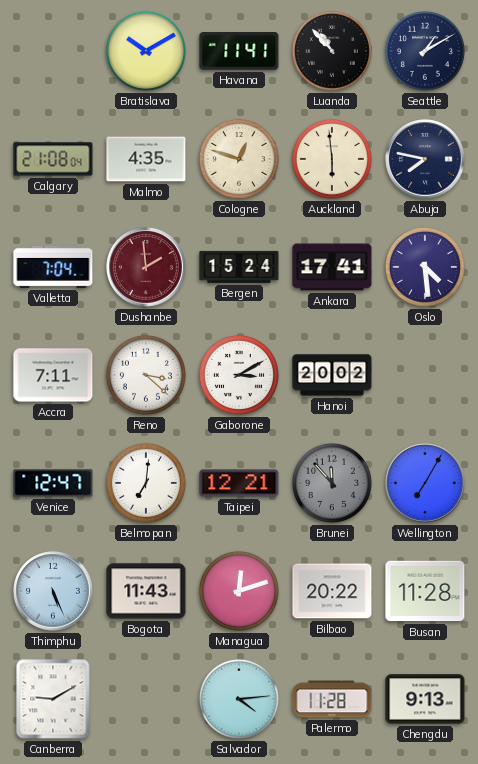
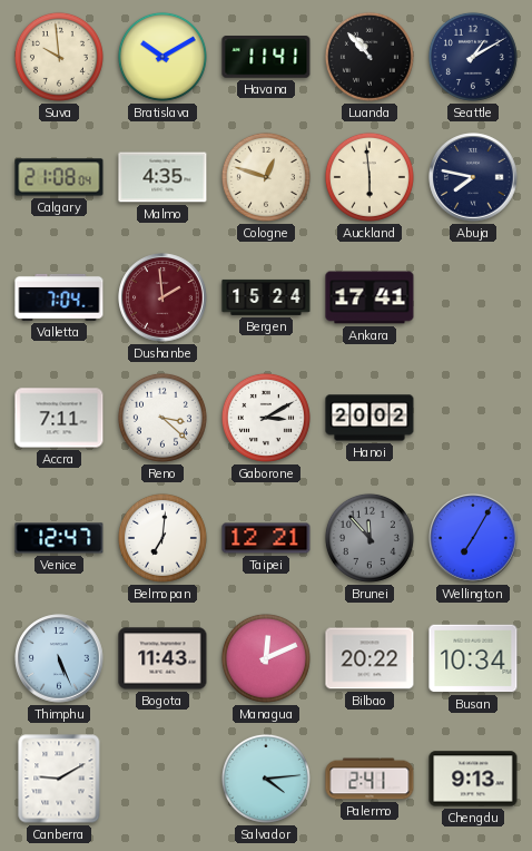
Suva: none -> 9:59 (59, 57)
Oslo: 4:29 -> none (425, 267)
Managua: 12:12 -> 12:11 (266, 658)
Busan: 11:28 -> 10:34 (473, 658)
Palermo: 11:28 -> 2:41 (370, 779)
